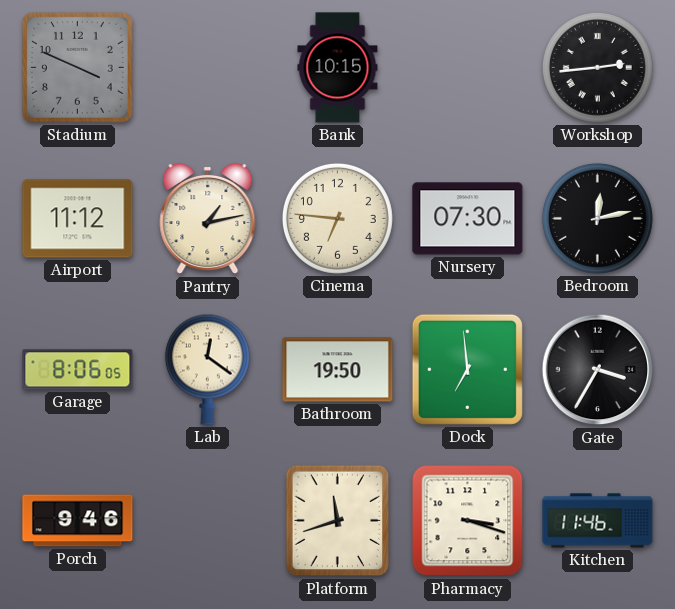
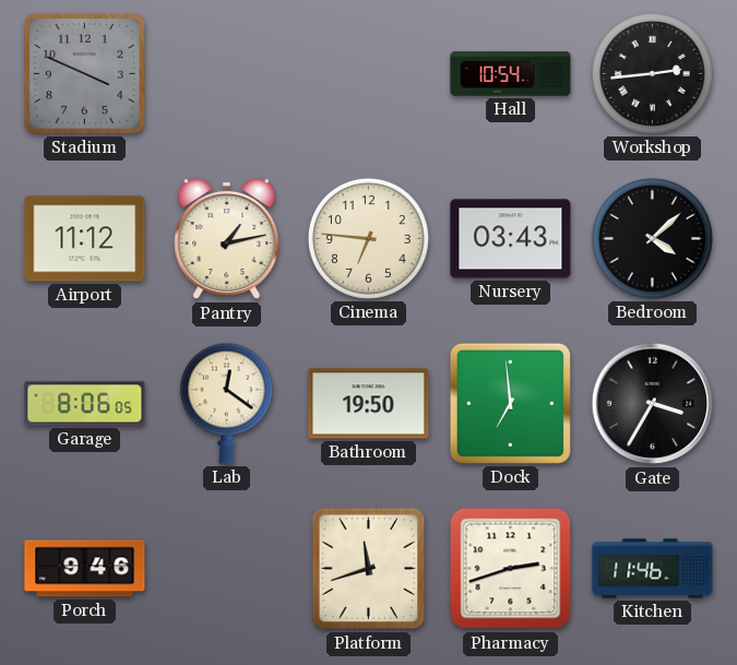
Bank: 10:15 -> none (338, 68)
Hall: none -> 10:54 (511, 74)
Nursery: 07:30 -> 03:43 (511, 239)
Bedroom: 12:13 -> 4:08 (652, 238)
Pharmacy: 3:18 -> 2:42 (511, 569)
